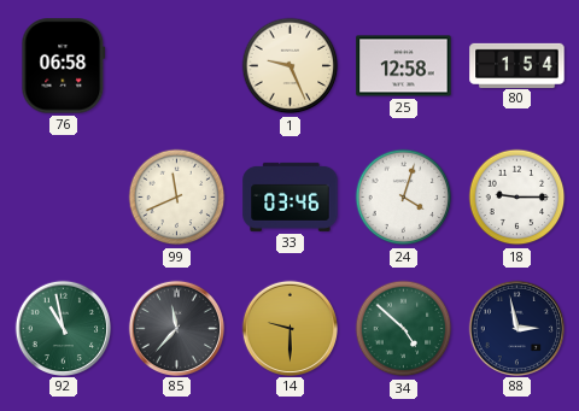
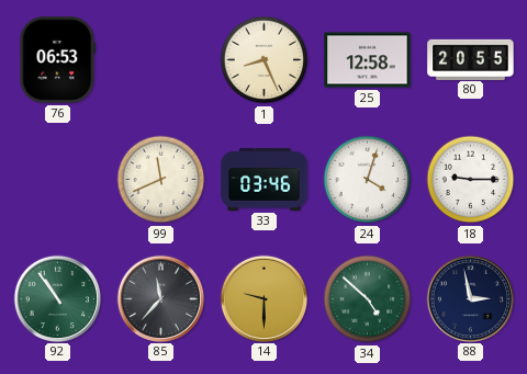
76: 06:58 -> 06:53 (58, 60)
1: 9:26 -> 8:26 (265, 60)
80: 1:54 -> 20:55 (471, 59)
92: 10:58 -> 10:54 (57, 298)
